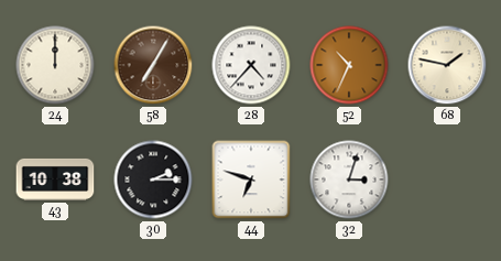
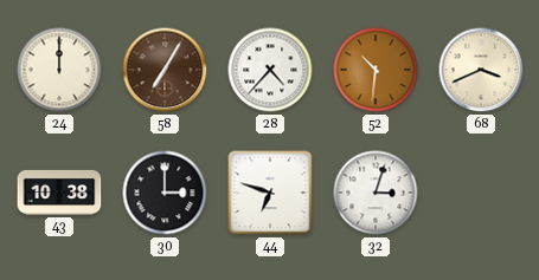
52: 10:34 -> 10:31 (376, 70)
68: 1:47 -> 3:41 (481, 70)
30: 2:15 -> 3:00 (165, 193)
